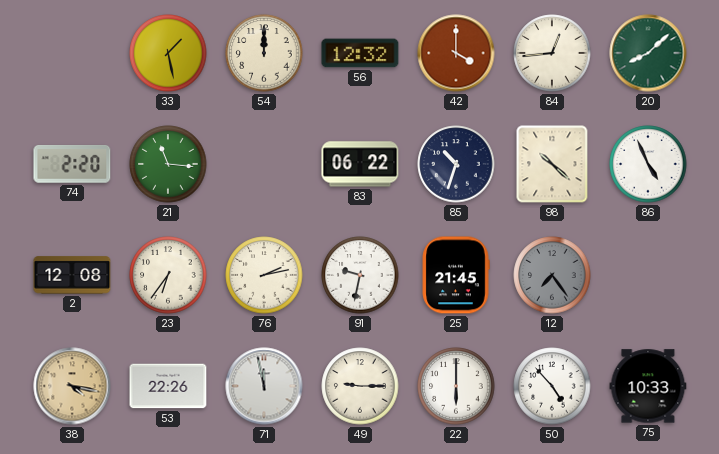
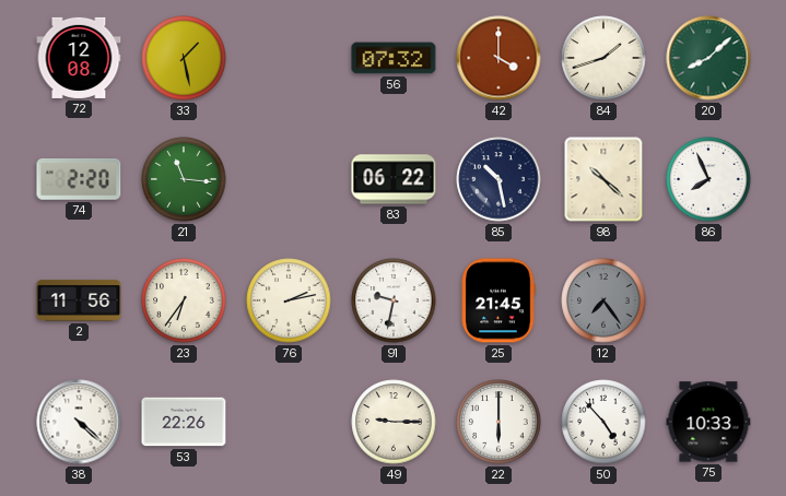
72: none -> 12:08 (79, 58)
54: 12:00 -> none (264, 53)
56: 12:32 -> 07:32 (394, 58)
84: 12:44 -> 1:42 (603, 58)
85: 10:33 -> 10:28 (498, 179)
86: 4:56 -> 7:56 (708, 179)
2: 12:08 -> 11:56 (79, 300)
38: 4:17 -> 4:22 (79, 422)
38 dial: champagne -> white (79, 422)
71: 11:58 -> none (264, 386)
